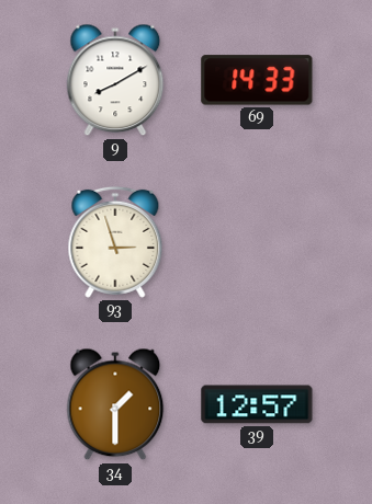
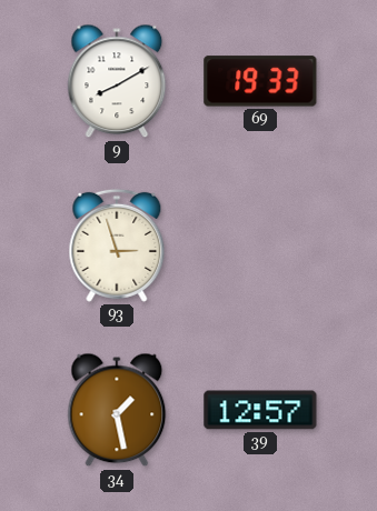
69: 14:33 -> 19:33 (260, 81)
34: 1:30 -> 1:28 (117, 410)
